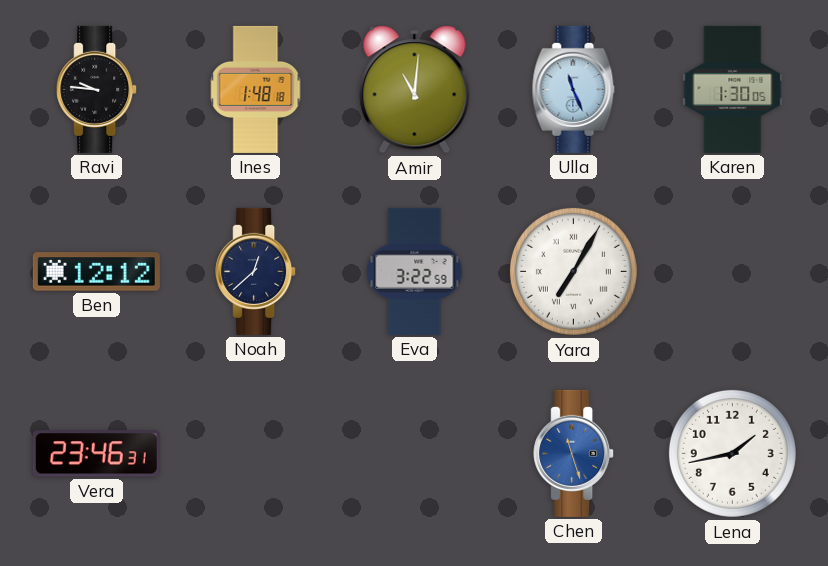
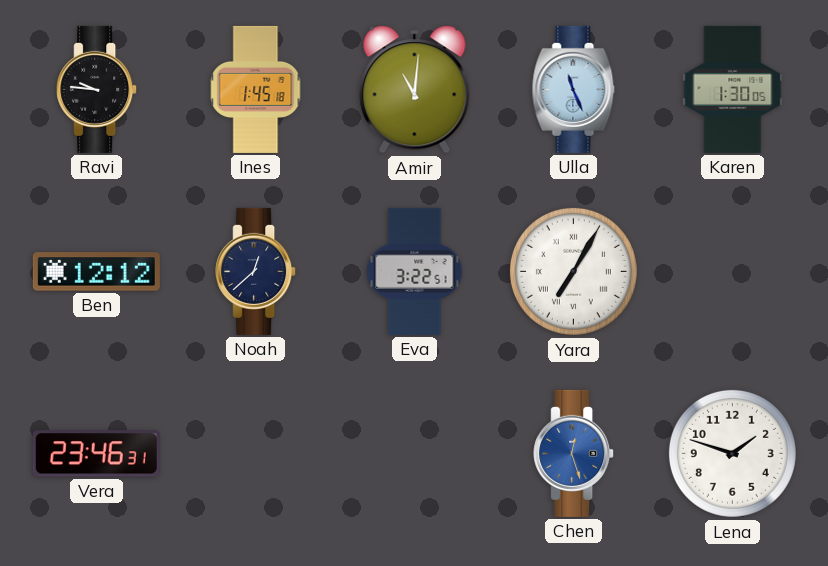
Ines: 1:48 -> 1:45 (256, 89)
Eva: 3:22:59 -> 3:22:51 (415, 271)
Chen: 11:27 -> 12:27 (574, 453)
Lena: 1:43 -> 1:48 (732, 453)
